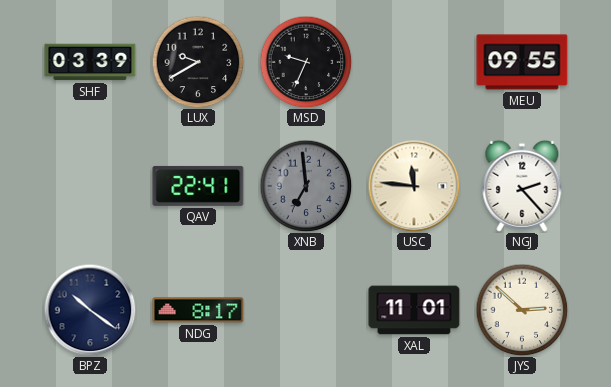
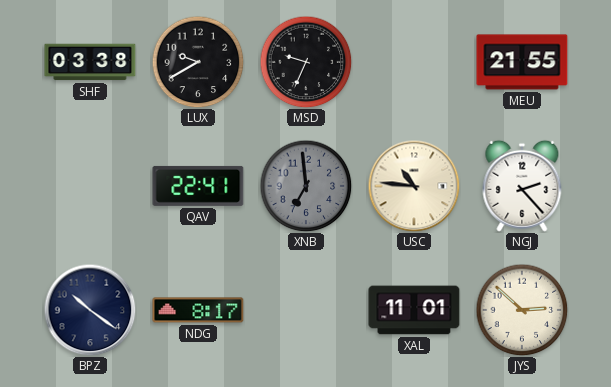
SHF: 03:39 -> 03:38 (90, 62)
MEU: 09:55 -> 21:55 (522, 62)
USC: 11:46 -> 10:46 (414, 186)
